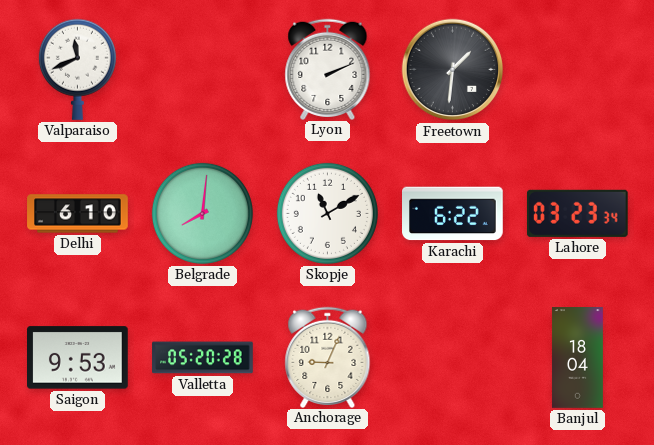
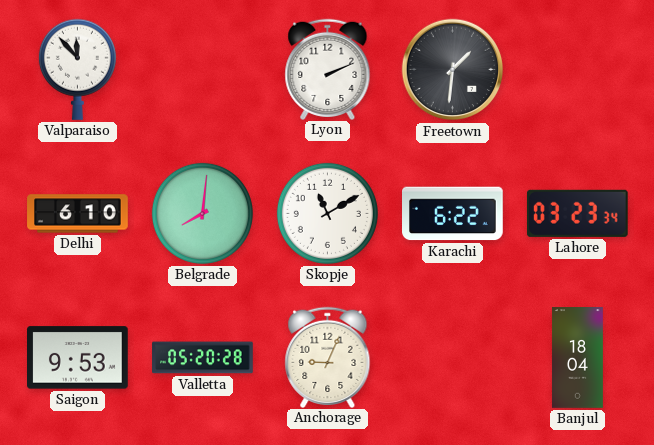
Valparaiso: 11:41 -> 11:53 (77, 69)
